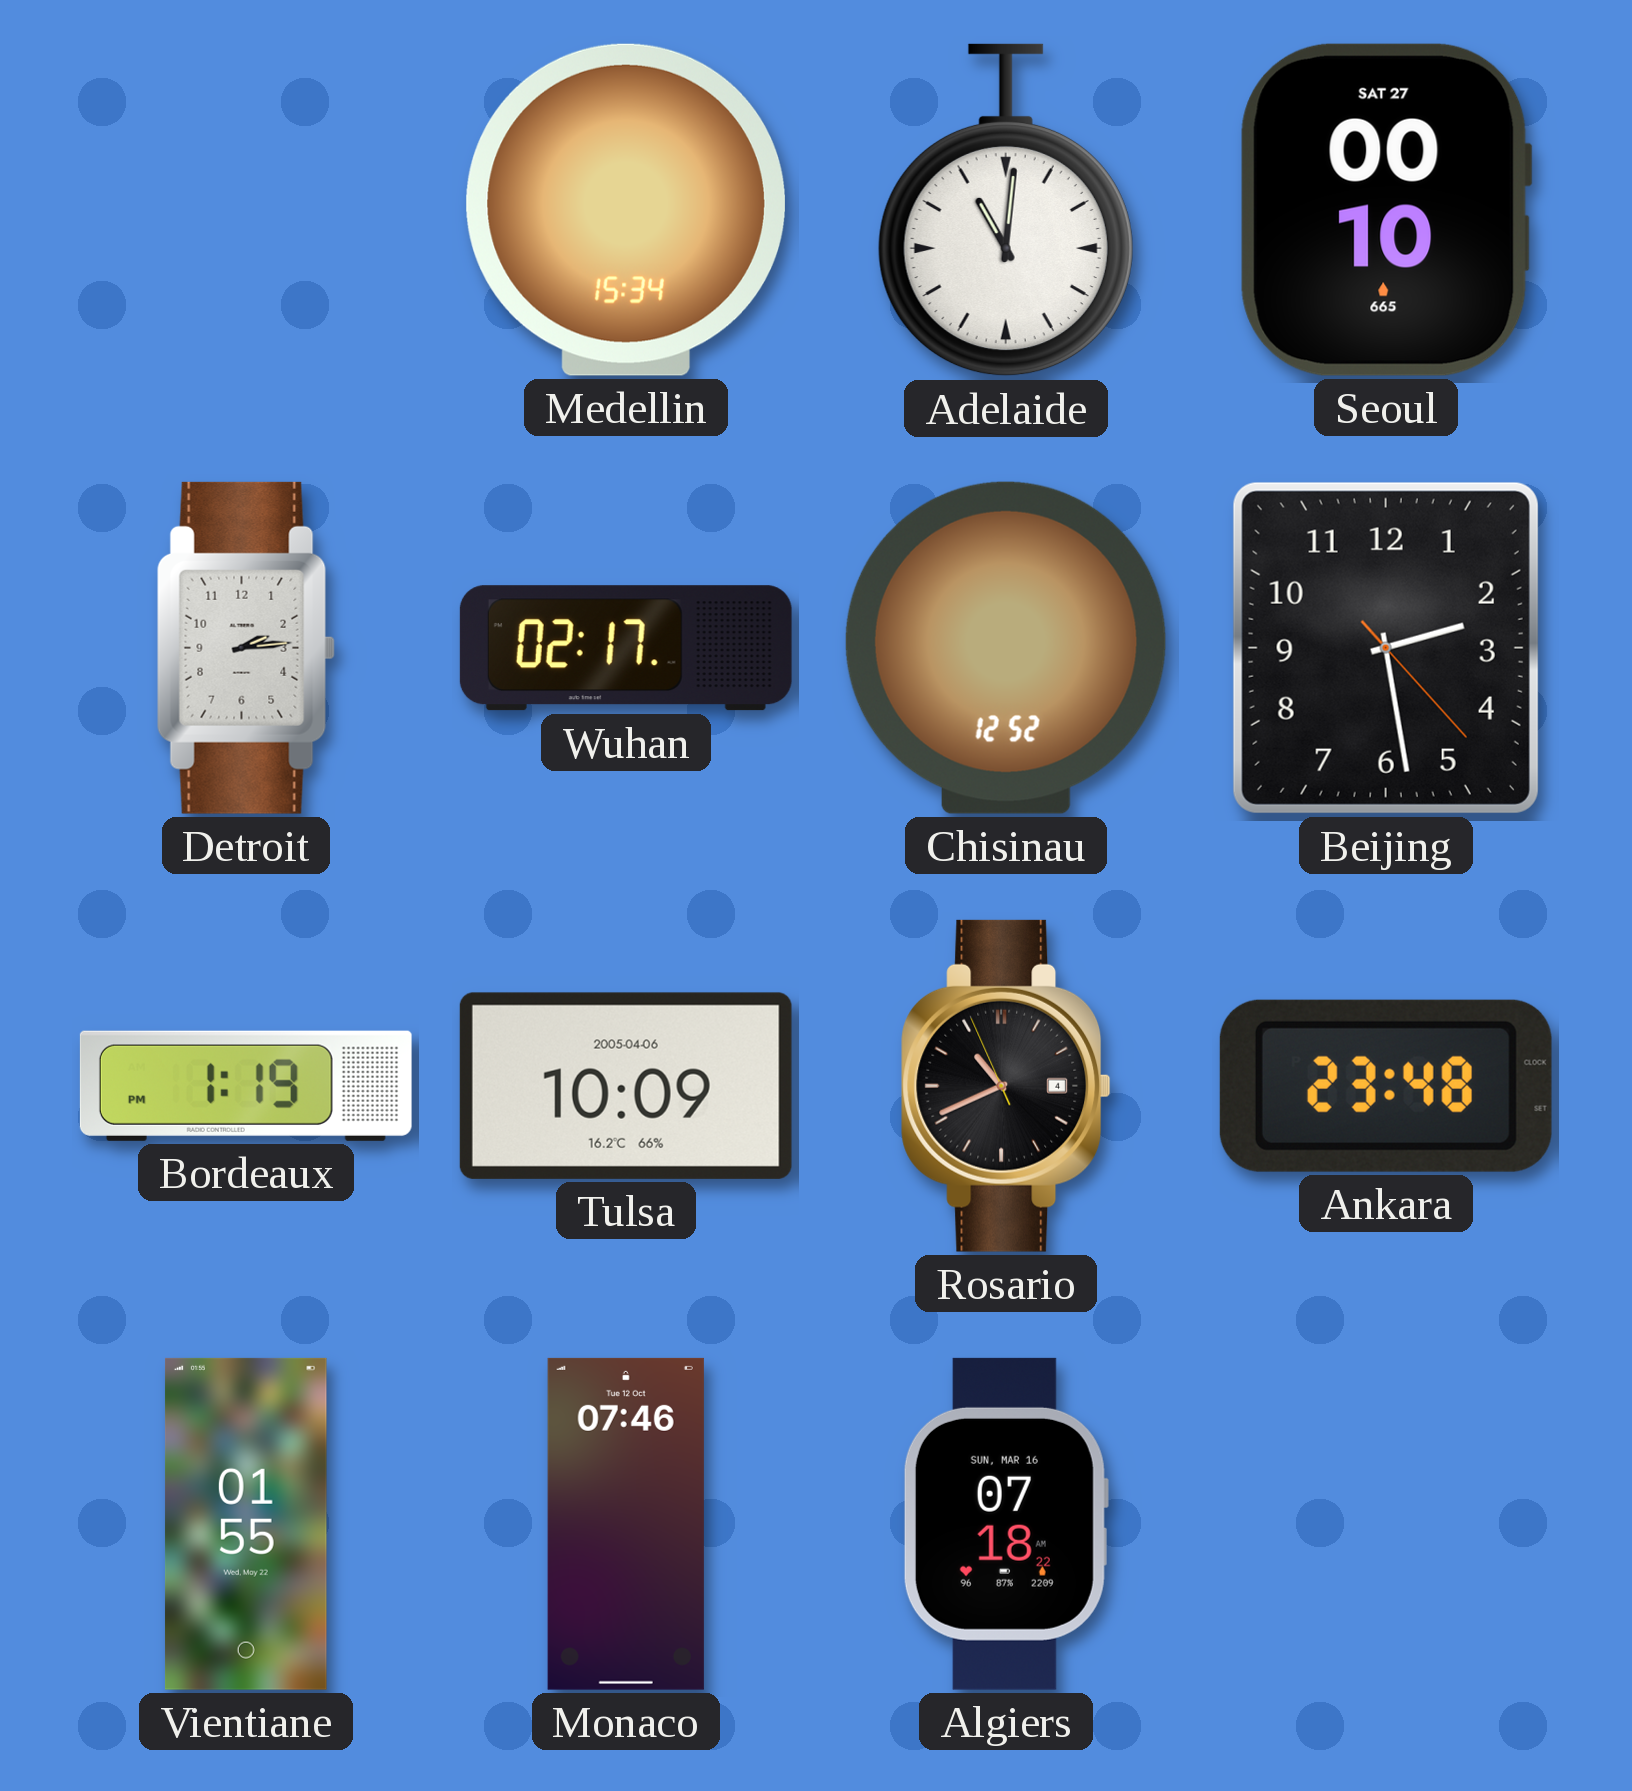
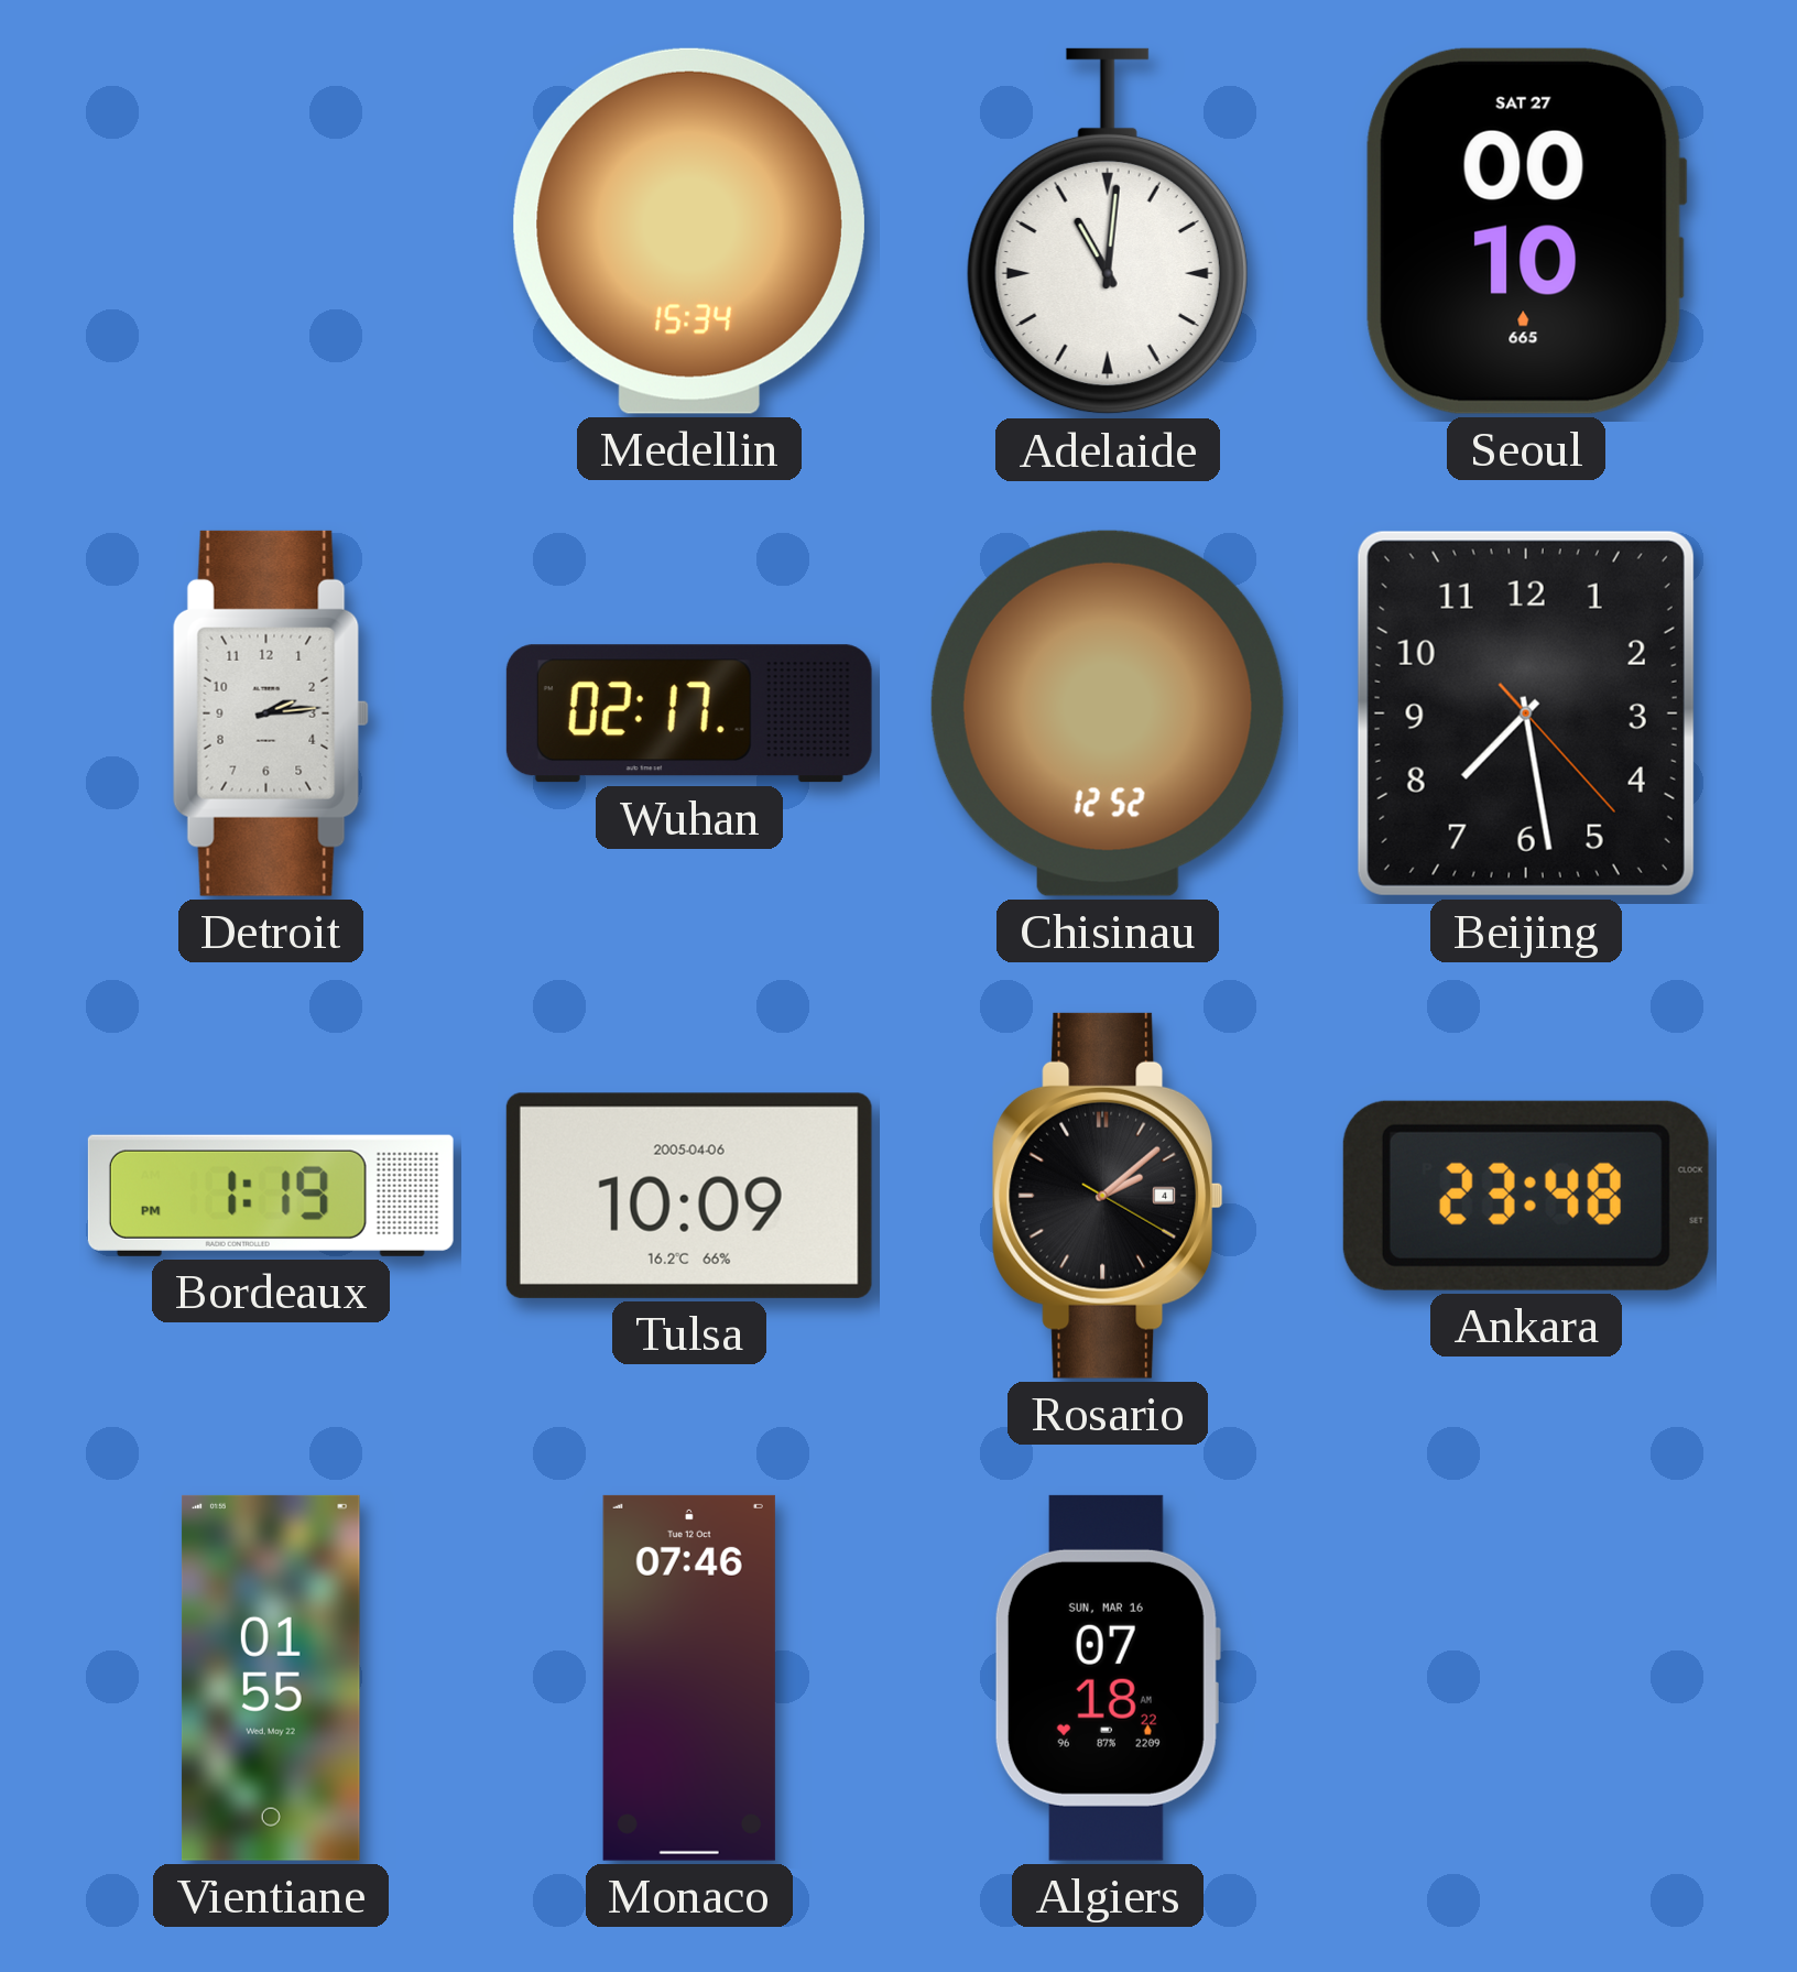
Beijing: 2:28 -> 7:28 (1526, 713)
Rosario: 10:40 -> 2:08 (1108, 1196)
